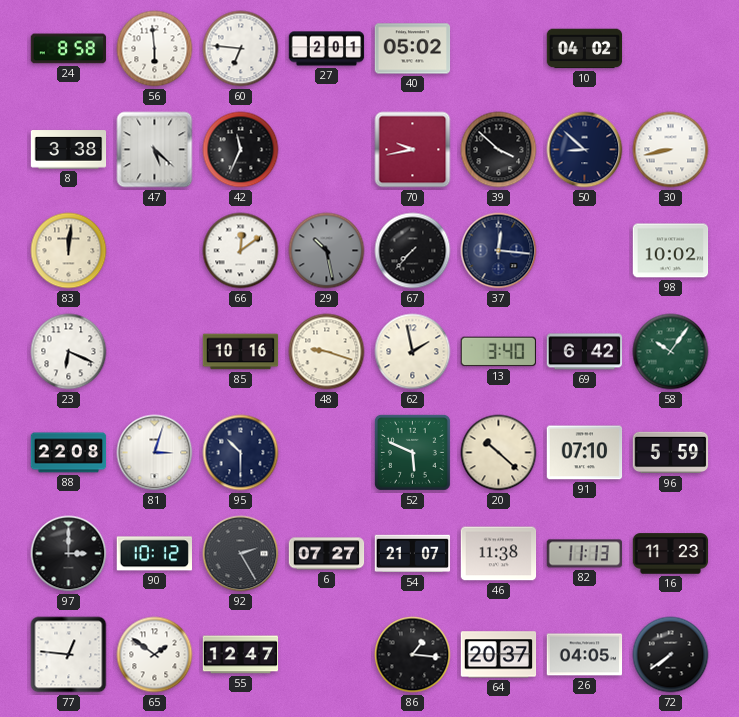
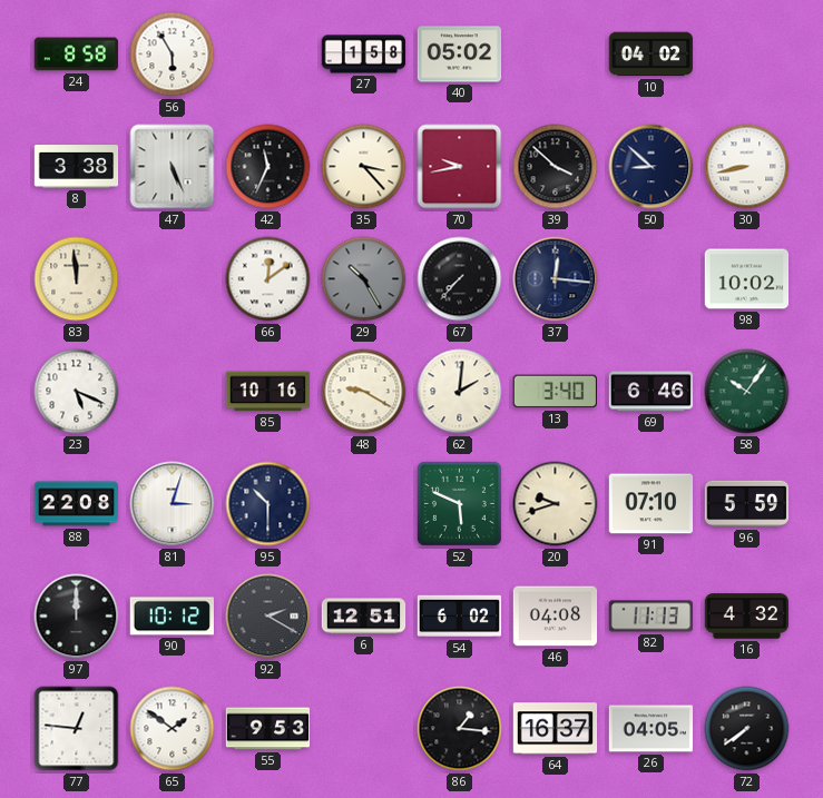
56: 5:59 -> 5:55 (173, 55)
60: 6:46 -> none (241, 49)
27: 2:01 -> 1:58 (364, 55)
47: 5:22 -> 5:26 (173, 167)
35: none -> 3:23 (364, 167)
83: 12:01 -> 11:59 (77, 279)
29: 10:28 -> 10:25 (364, 279)
23: 6:19 -> 5:19 (77, 392)
48: 9:18 -> 9:20 (364, 392)
62: 1:58 -> 2:01 (460, 392)
69: 6:42 -> 6:46 (651, 392)
20: 10:22 -> 9:42 (556, 504)
97: 3:00 -> 12:00 (77, 617)
92: 2:25 -> 2:20 (268, 617)
6: 07:27 -> 12:51 (364, 617)
54: 21:07 -> 6:02 (460, 617)
46: 11:38 -> 04:08 (556, 617)
16: 11:23 -> 4:32 (747, 617)
55: 12:47 -> 9:53 (268, 729)
64: 20:37 -> 16:37 (556, 729)
